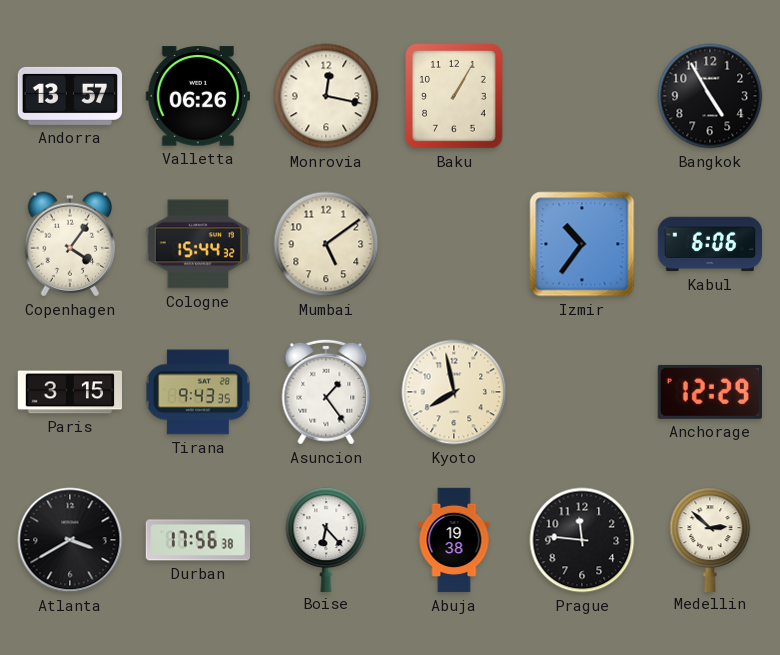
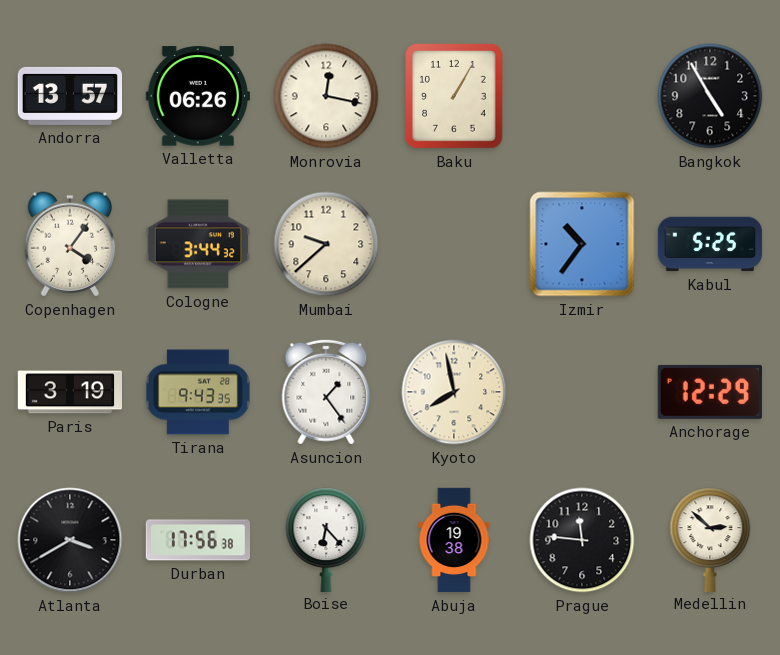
Cologne: 15:44 -> 3:44 (197, 244)
Mumbai: 5:09 -> 9:38 (326, 244)
Kabul: 6:06 -> 5:25 (710, 244)
Paris: 3:15 -> 3:19 (70, 392)
